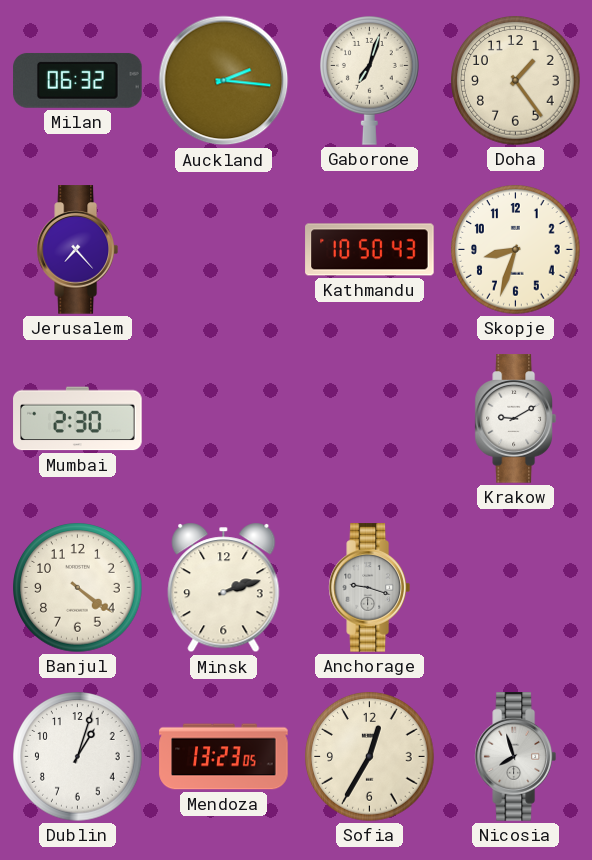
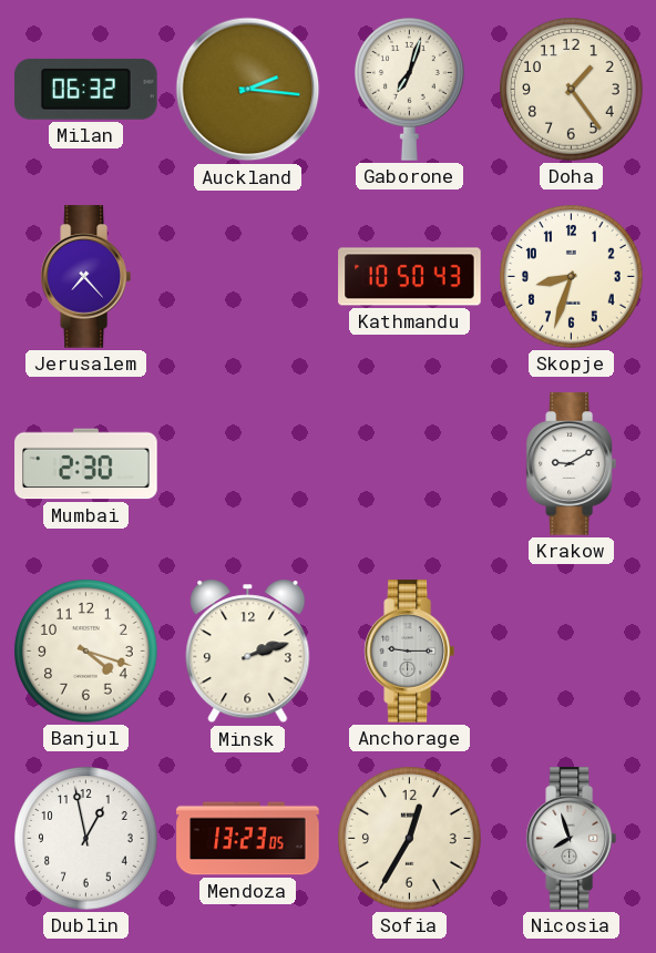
Banjul: 4:21 -> 4:18 (86, 652)
Anchorage: 9:18 -> 9:15 (409, 652)
Dublin: 1:03 -> 12:58 (86, 839)
